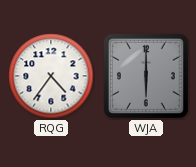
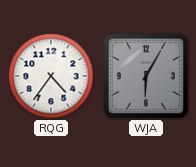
WJA: 6:00 -> 6:05 (147, 77)
